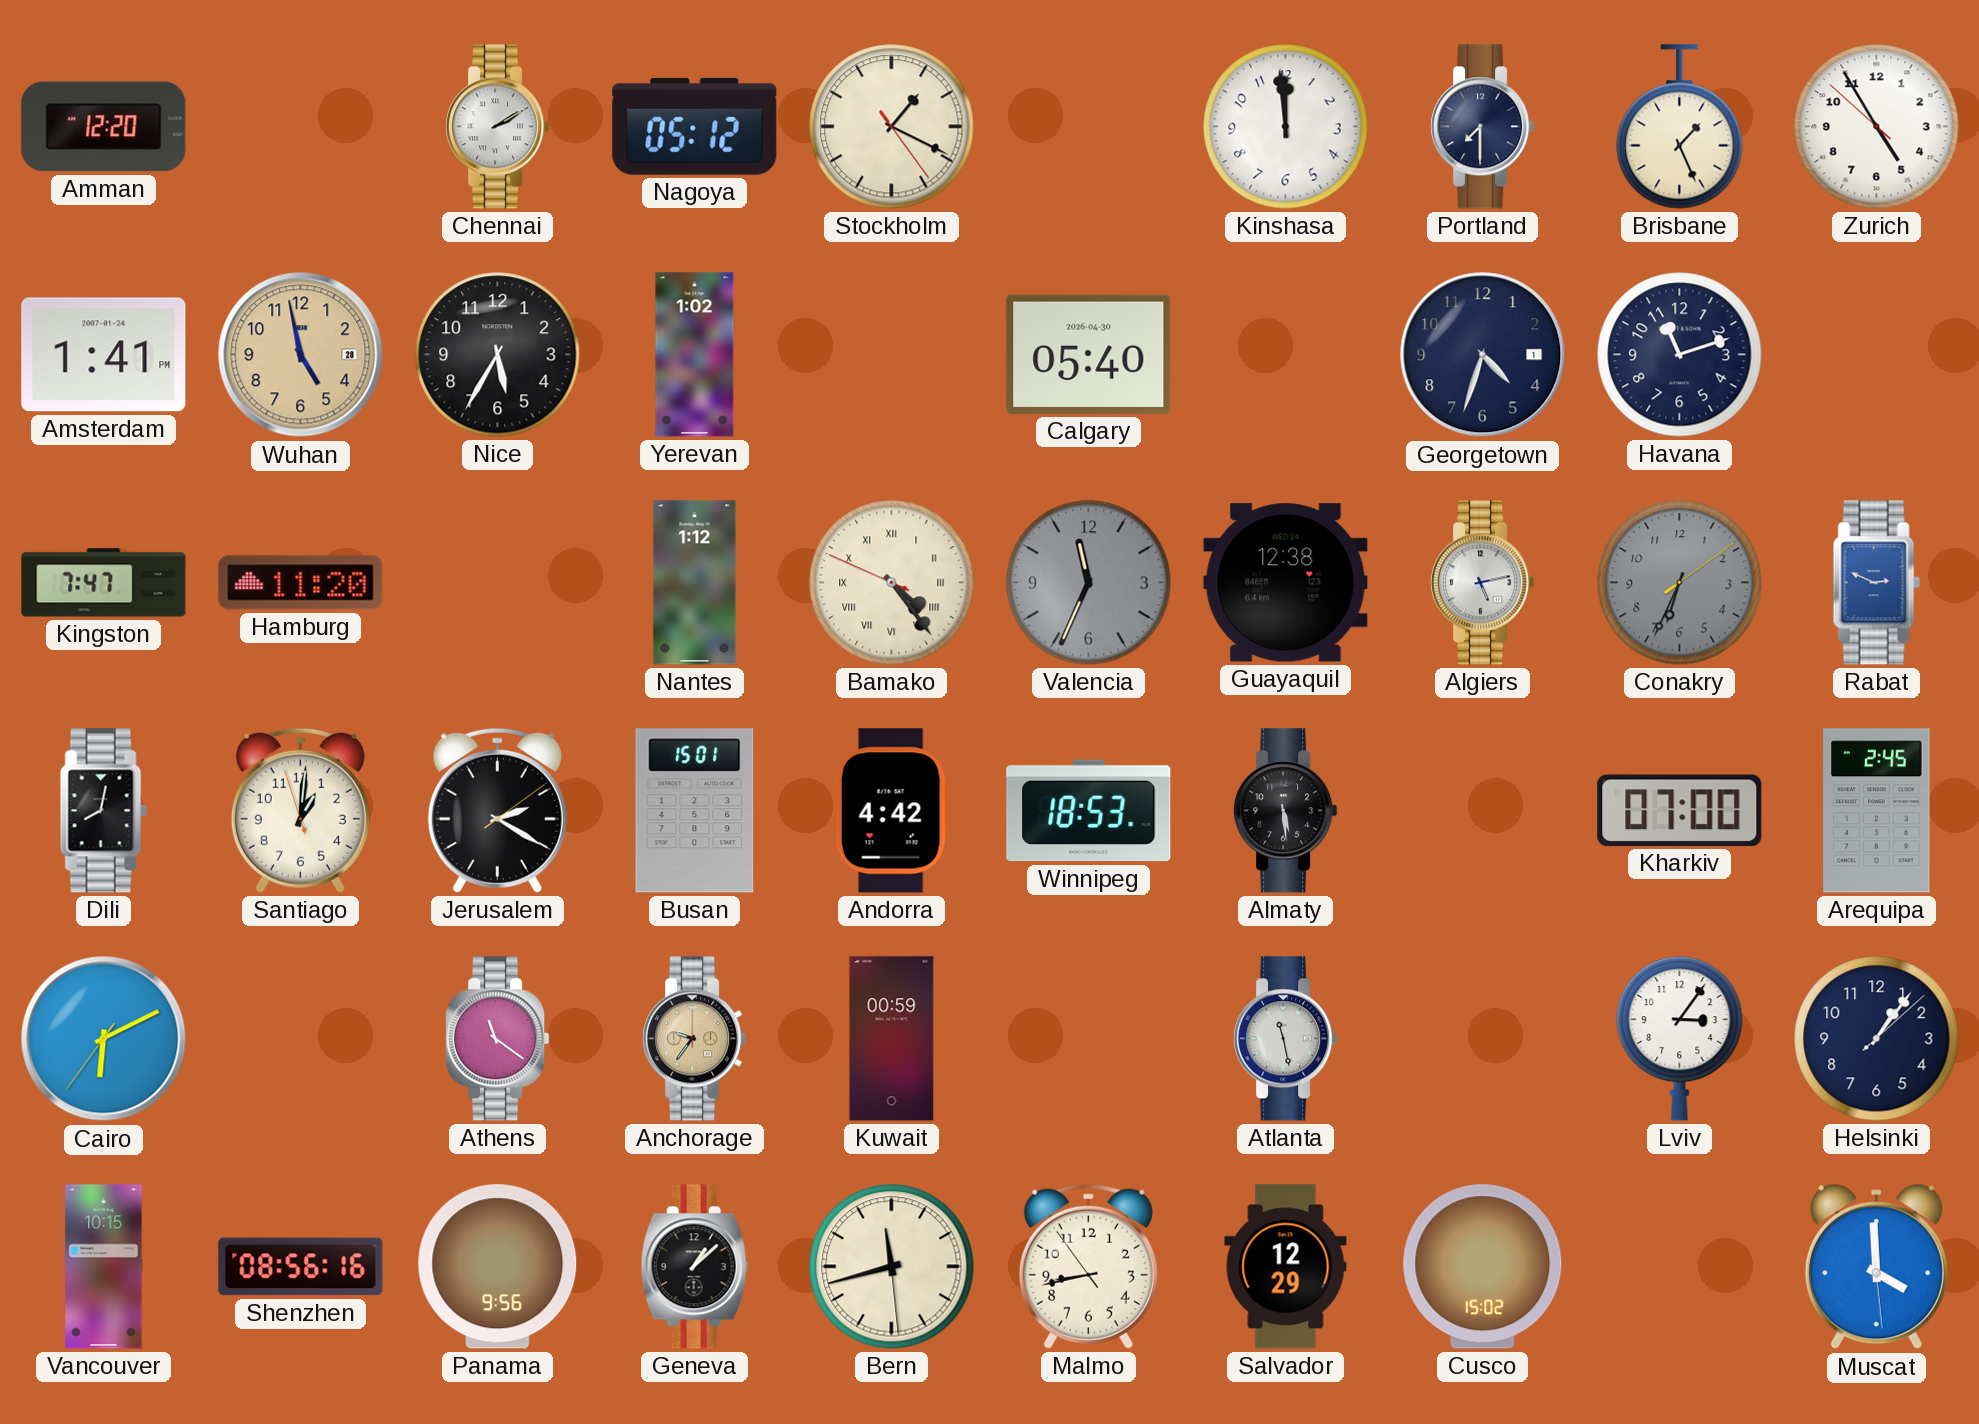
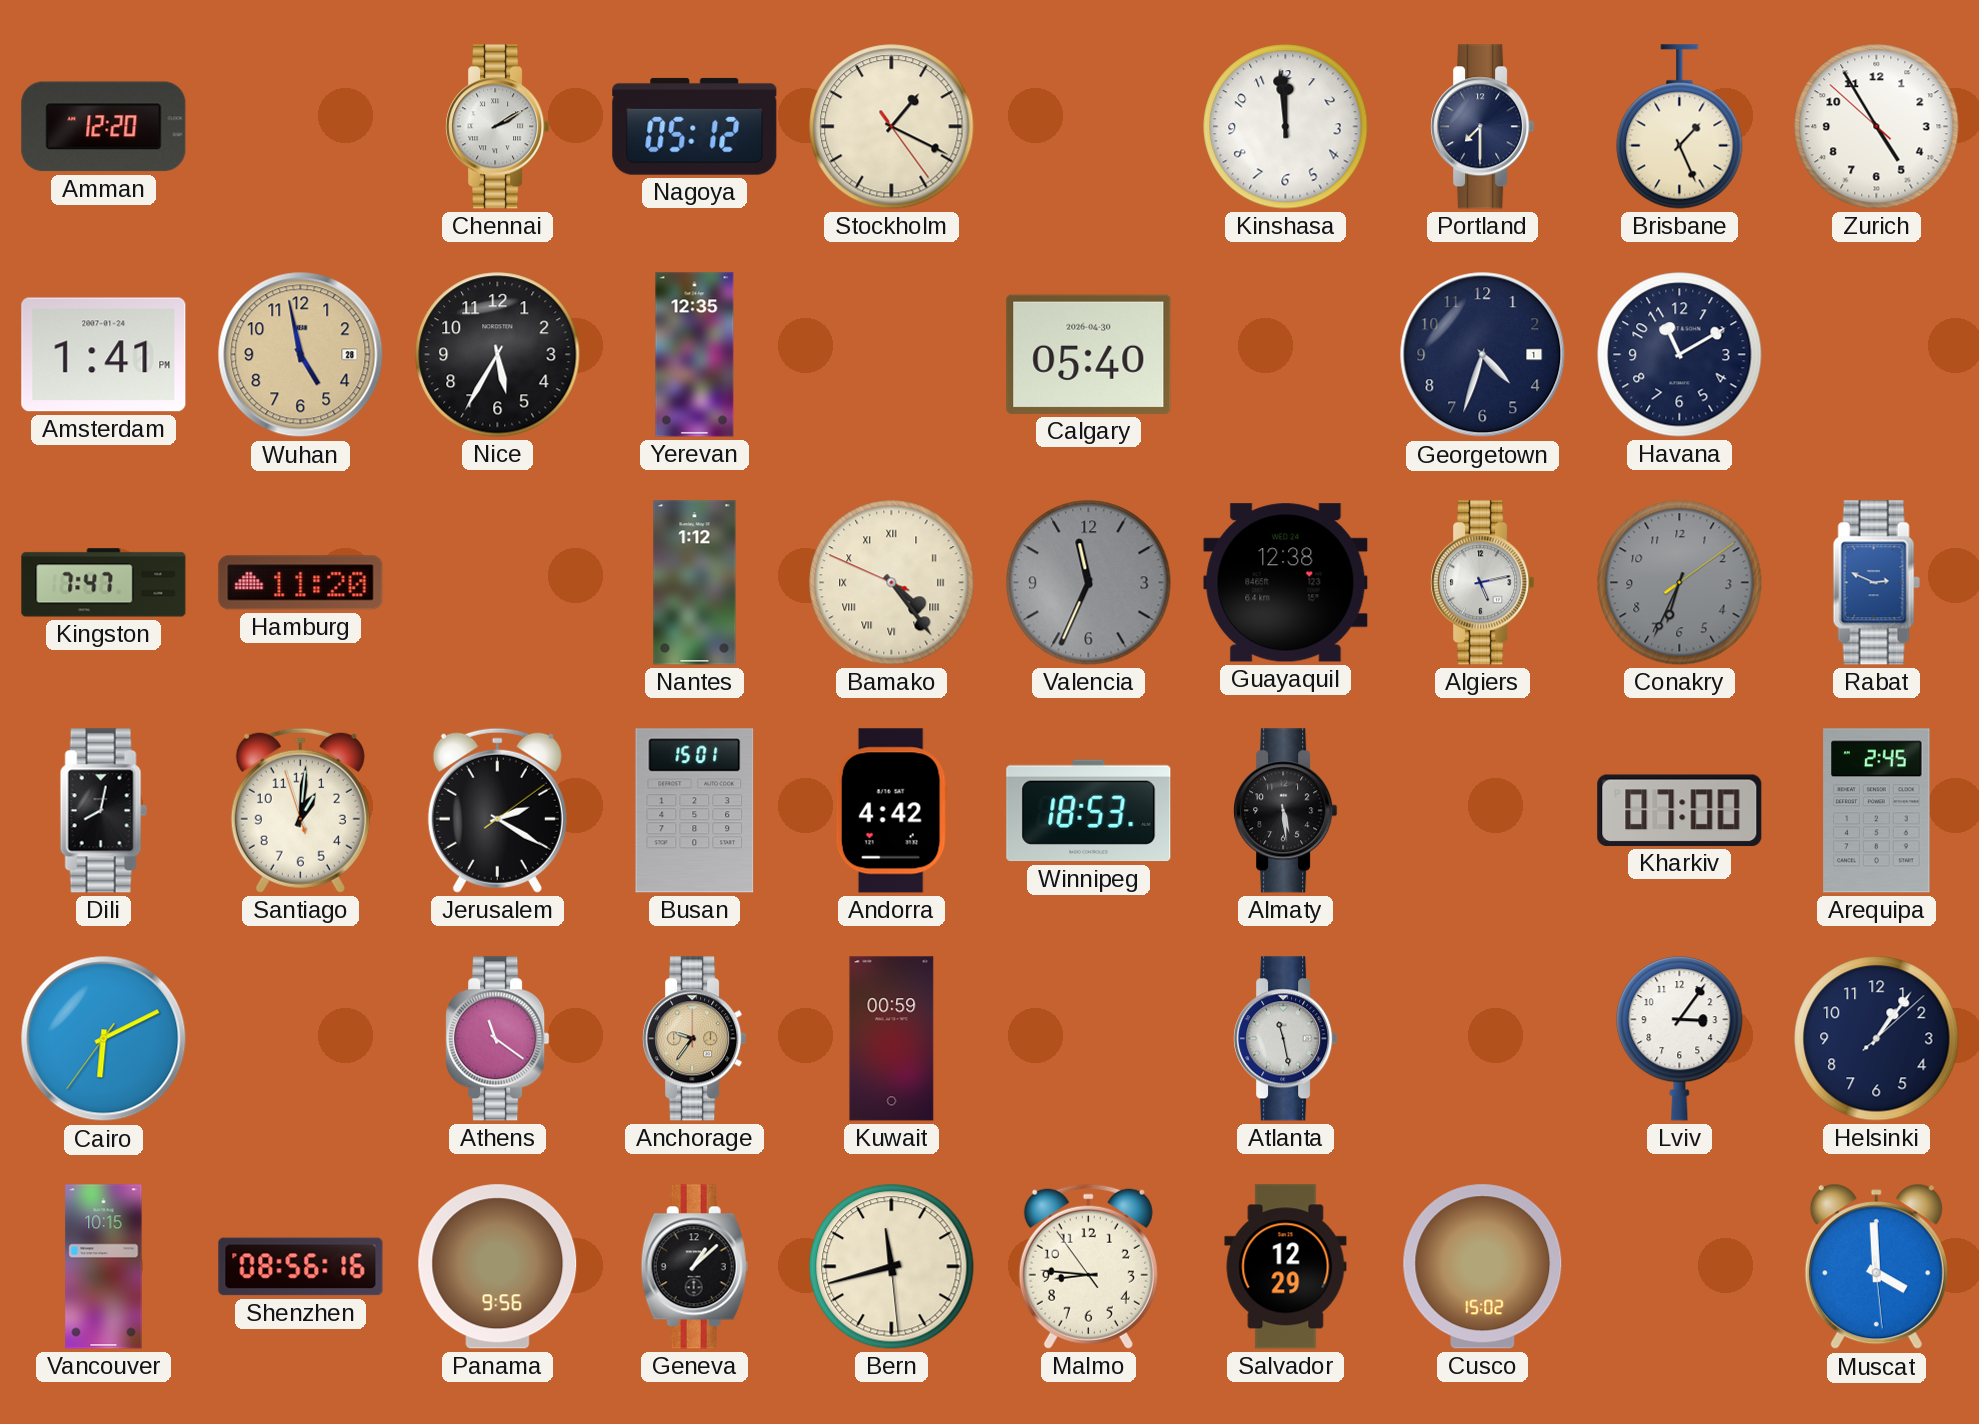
Yerevan: 1:02 -> 12:35 (695, 355)
Havana: 11:12 -> 11:10 (1680, 355)
Malmo: 8:42 -> 8:45 (1088, 1266)
